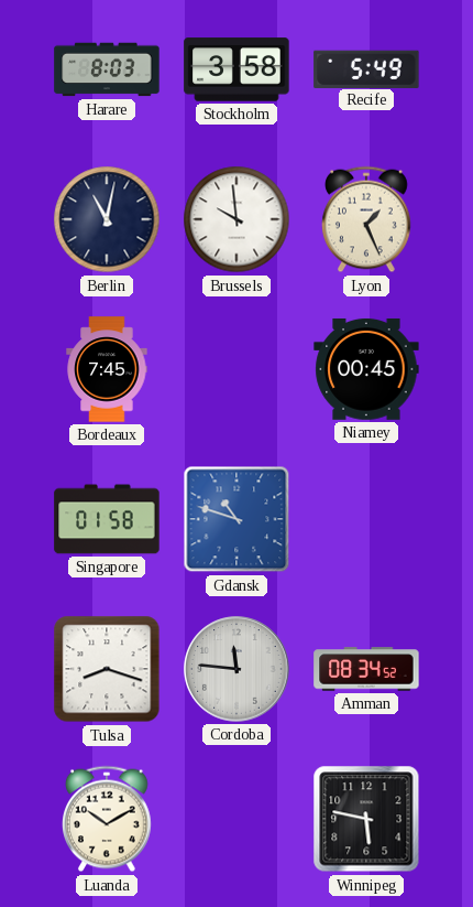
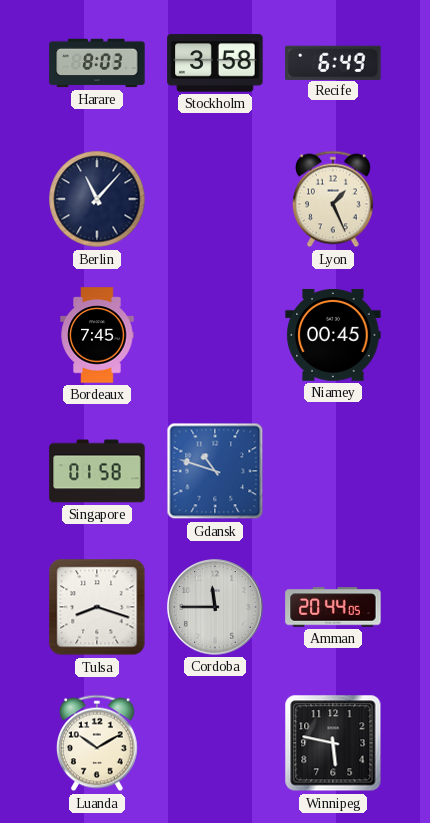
Recife: 5:49 -> 6:49 (333, 62)
Berlin: 11:02 -> 11:07 (97, 199)
Brussels: 9:59 -> none (237, 219)
Cordoba: 11:46 -> 11:45 (215, 607)
Amman: 08:34 -> 20:44 (333, 607)
